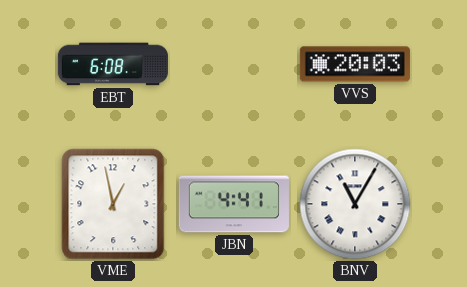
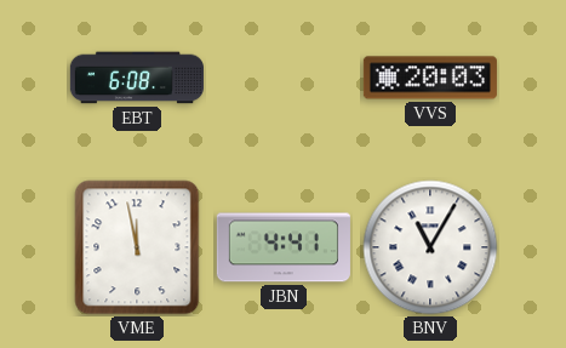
VME: 12:58 -> 11:58 (137, 247)
